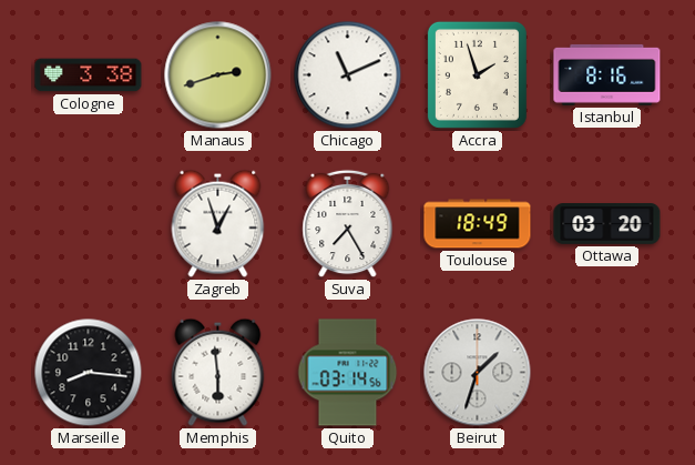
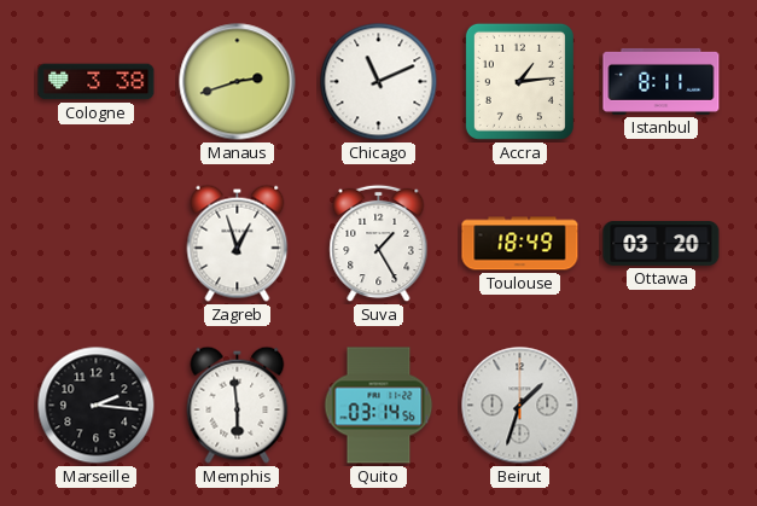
Accra: 1:57 -> 1:14 (519, 81)
Istanbul: 8:16 -> 8:11 (662, 81)
Suva: 7:25 -> 1:25 (379, 244)
Marseille: 8:16 -> 2:16 (97, 406)
